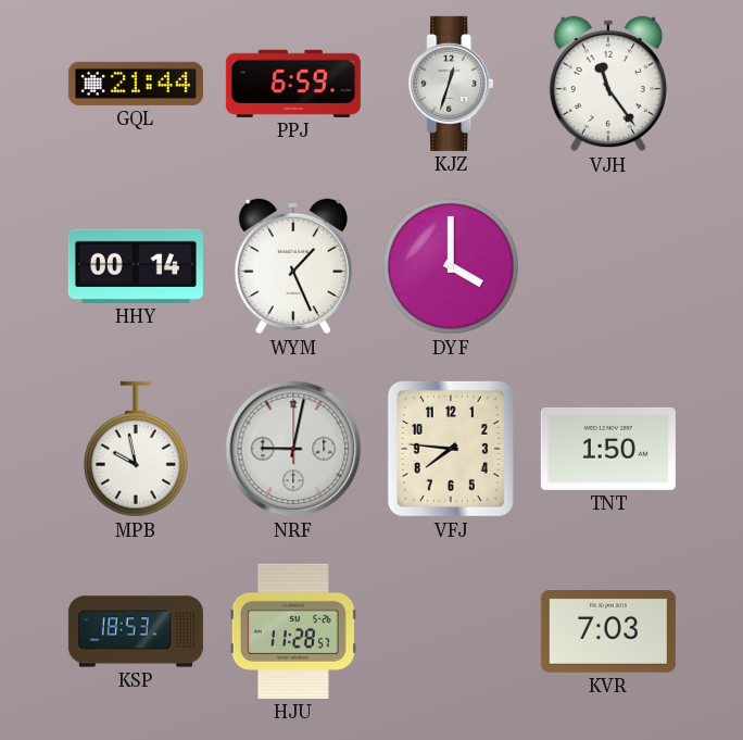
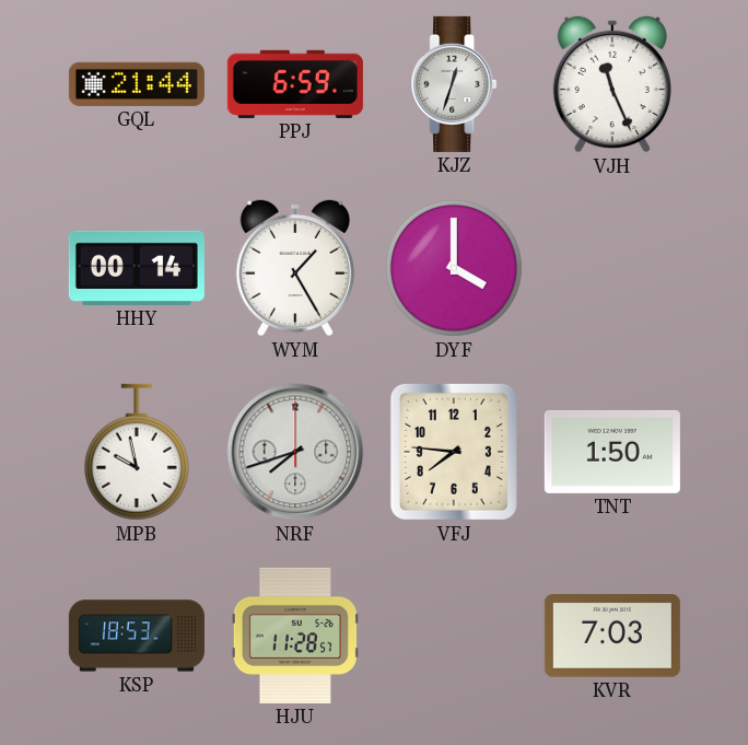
VJH: 11:24 -> 11:26 (611, 84)
WYM: 1:26 -> 1:25 (294, 268)
NRF: 9:02 -> 7:42 (295, 452)
